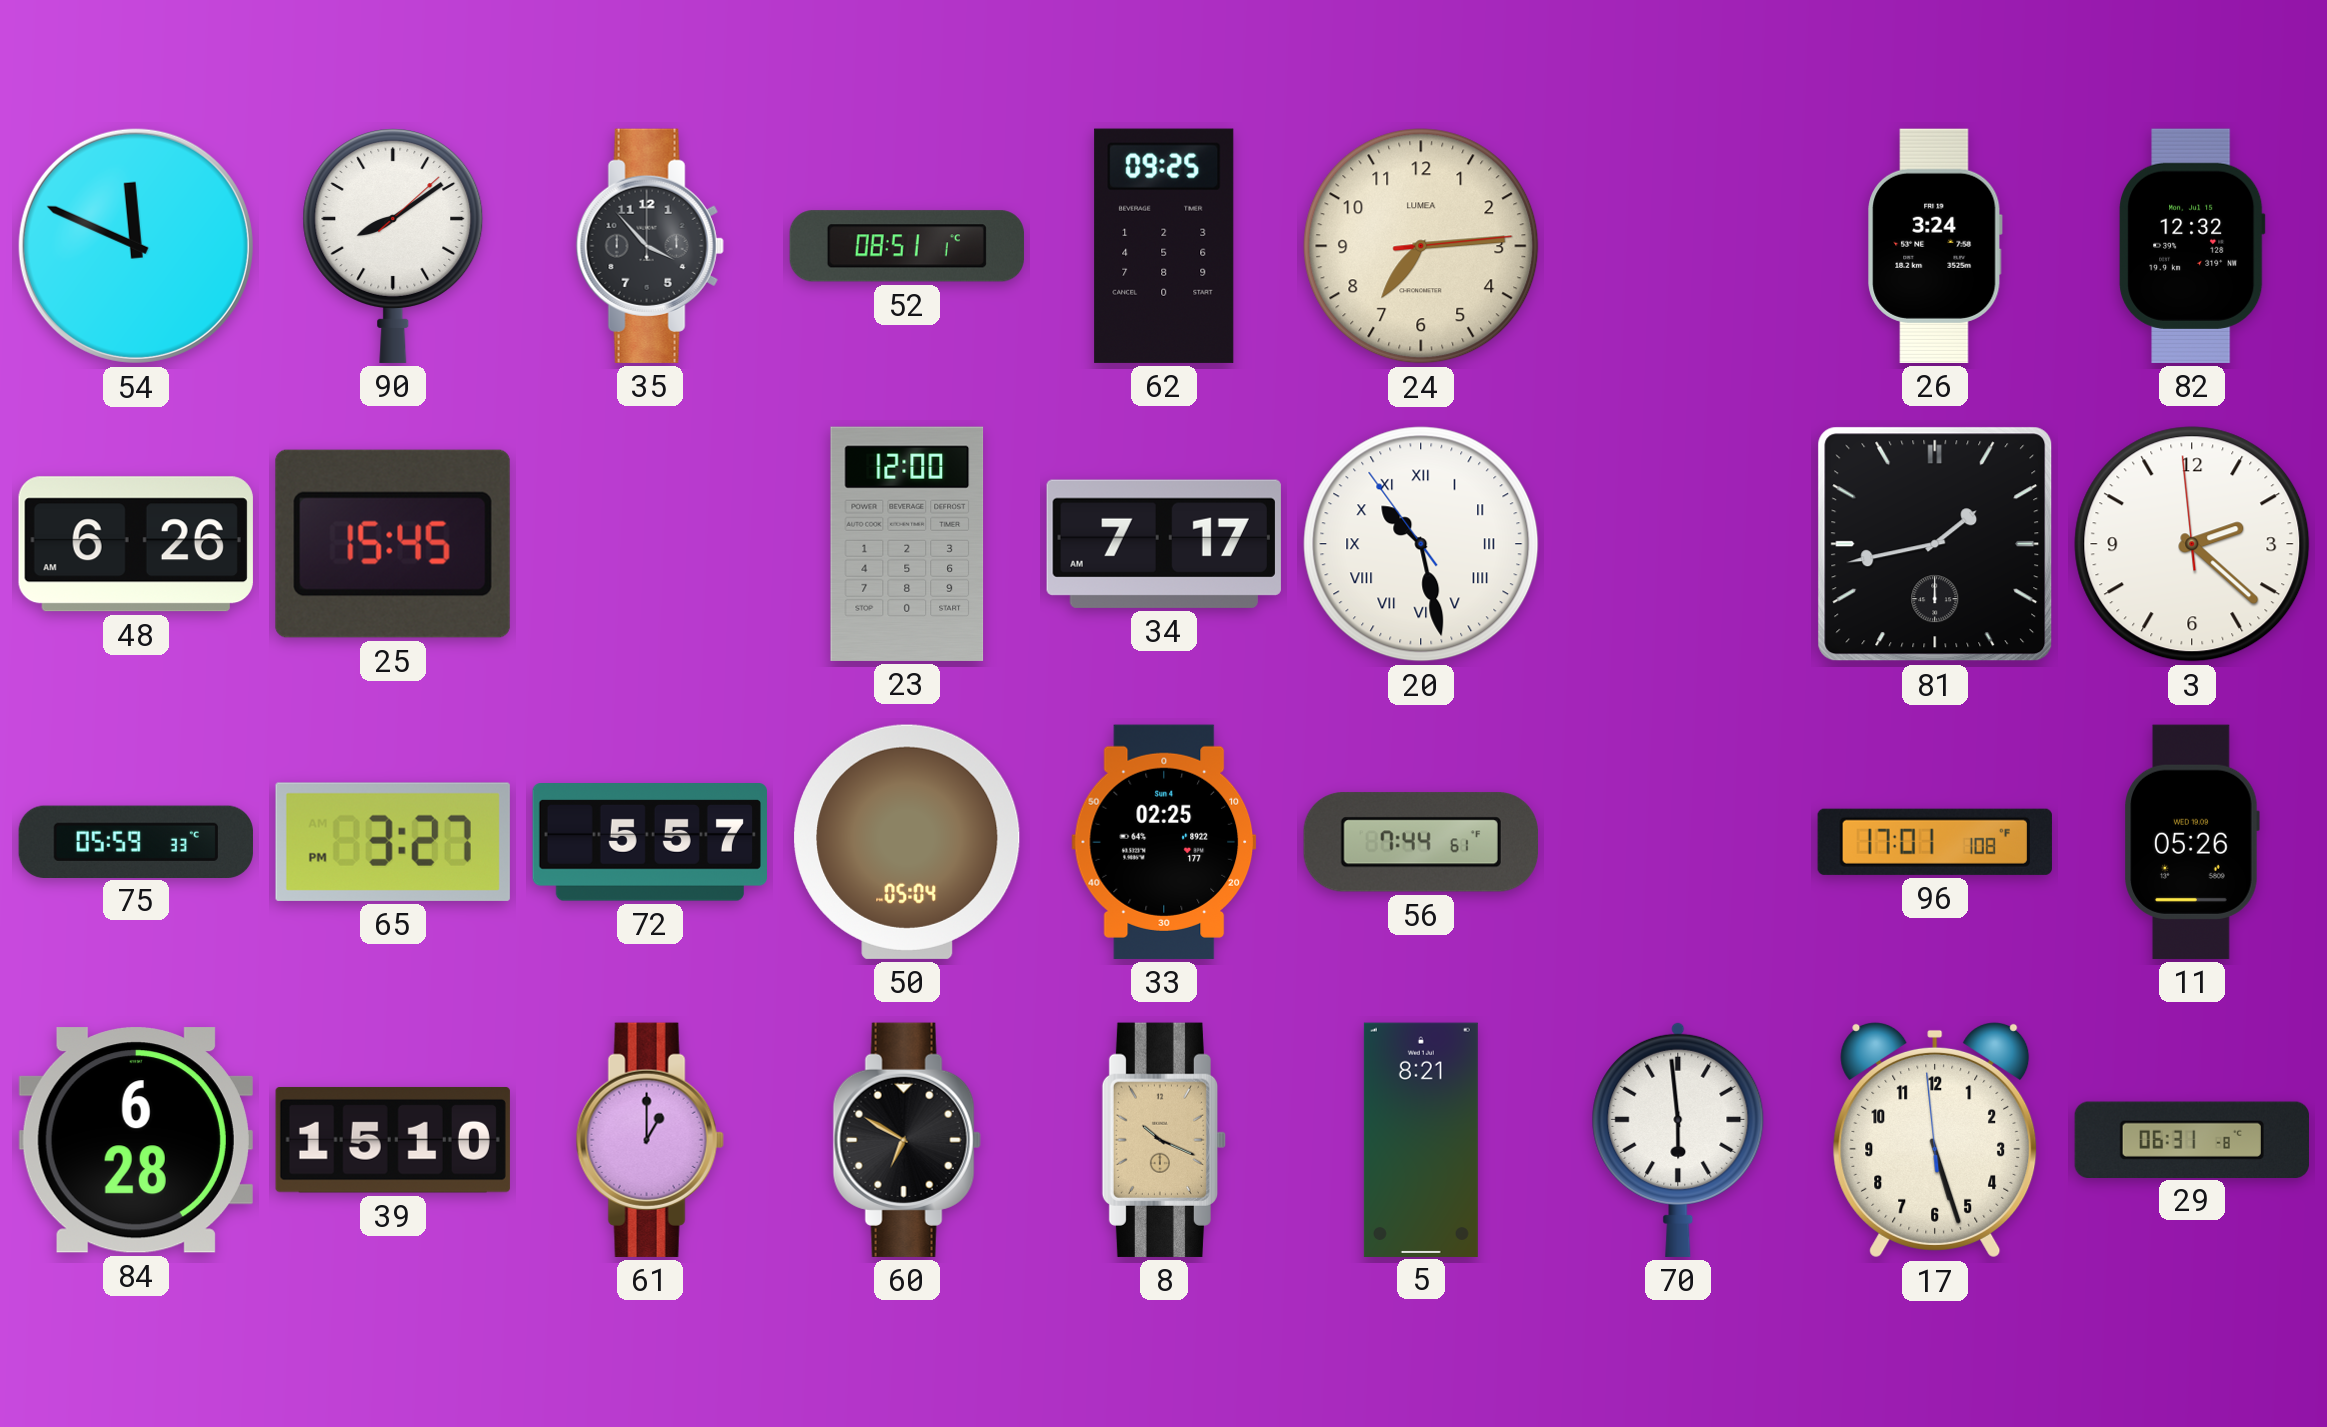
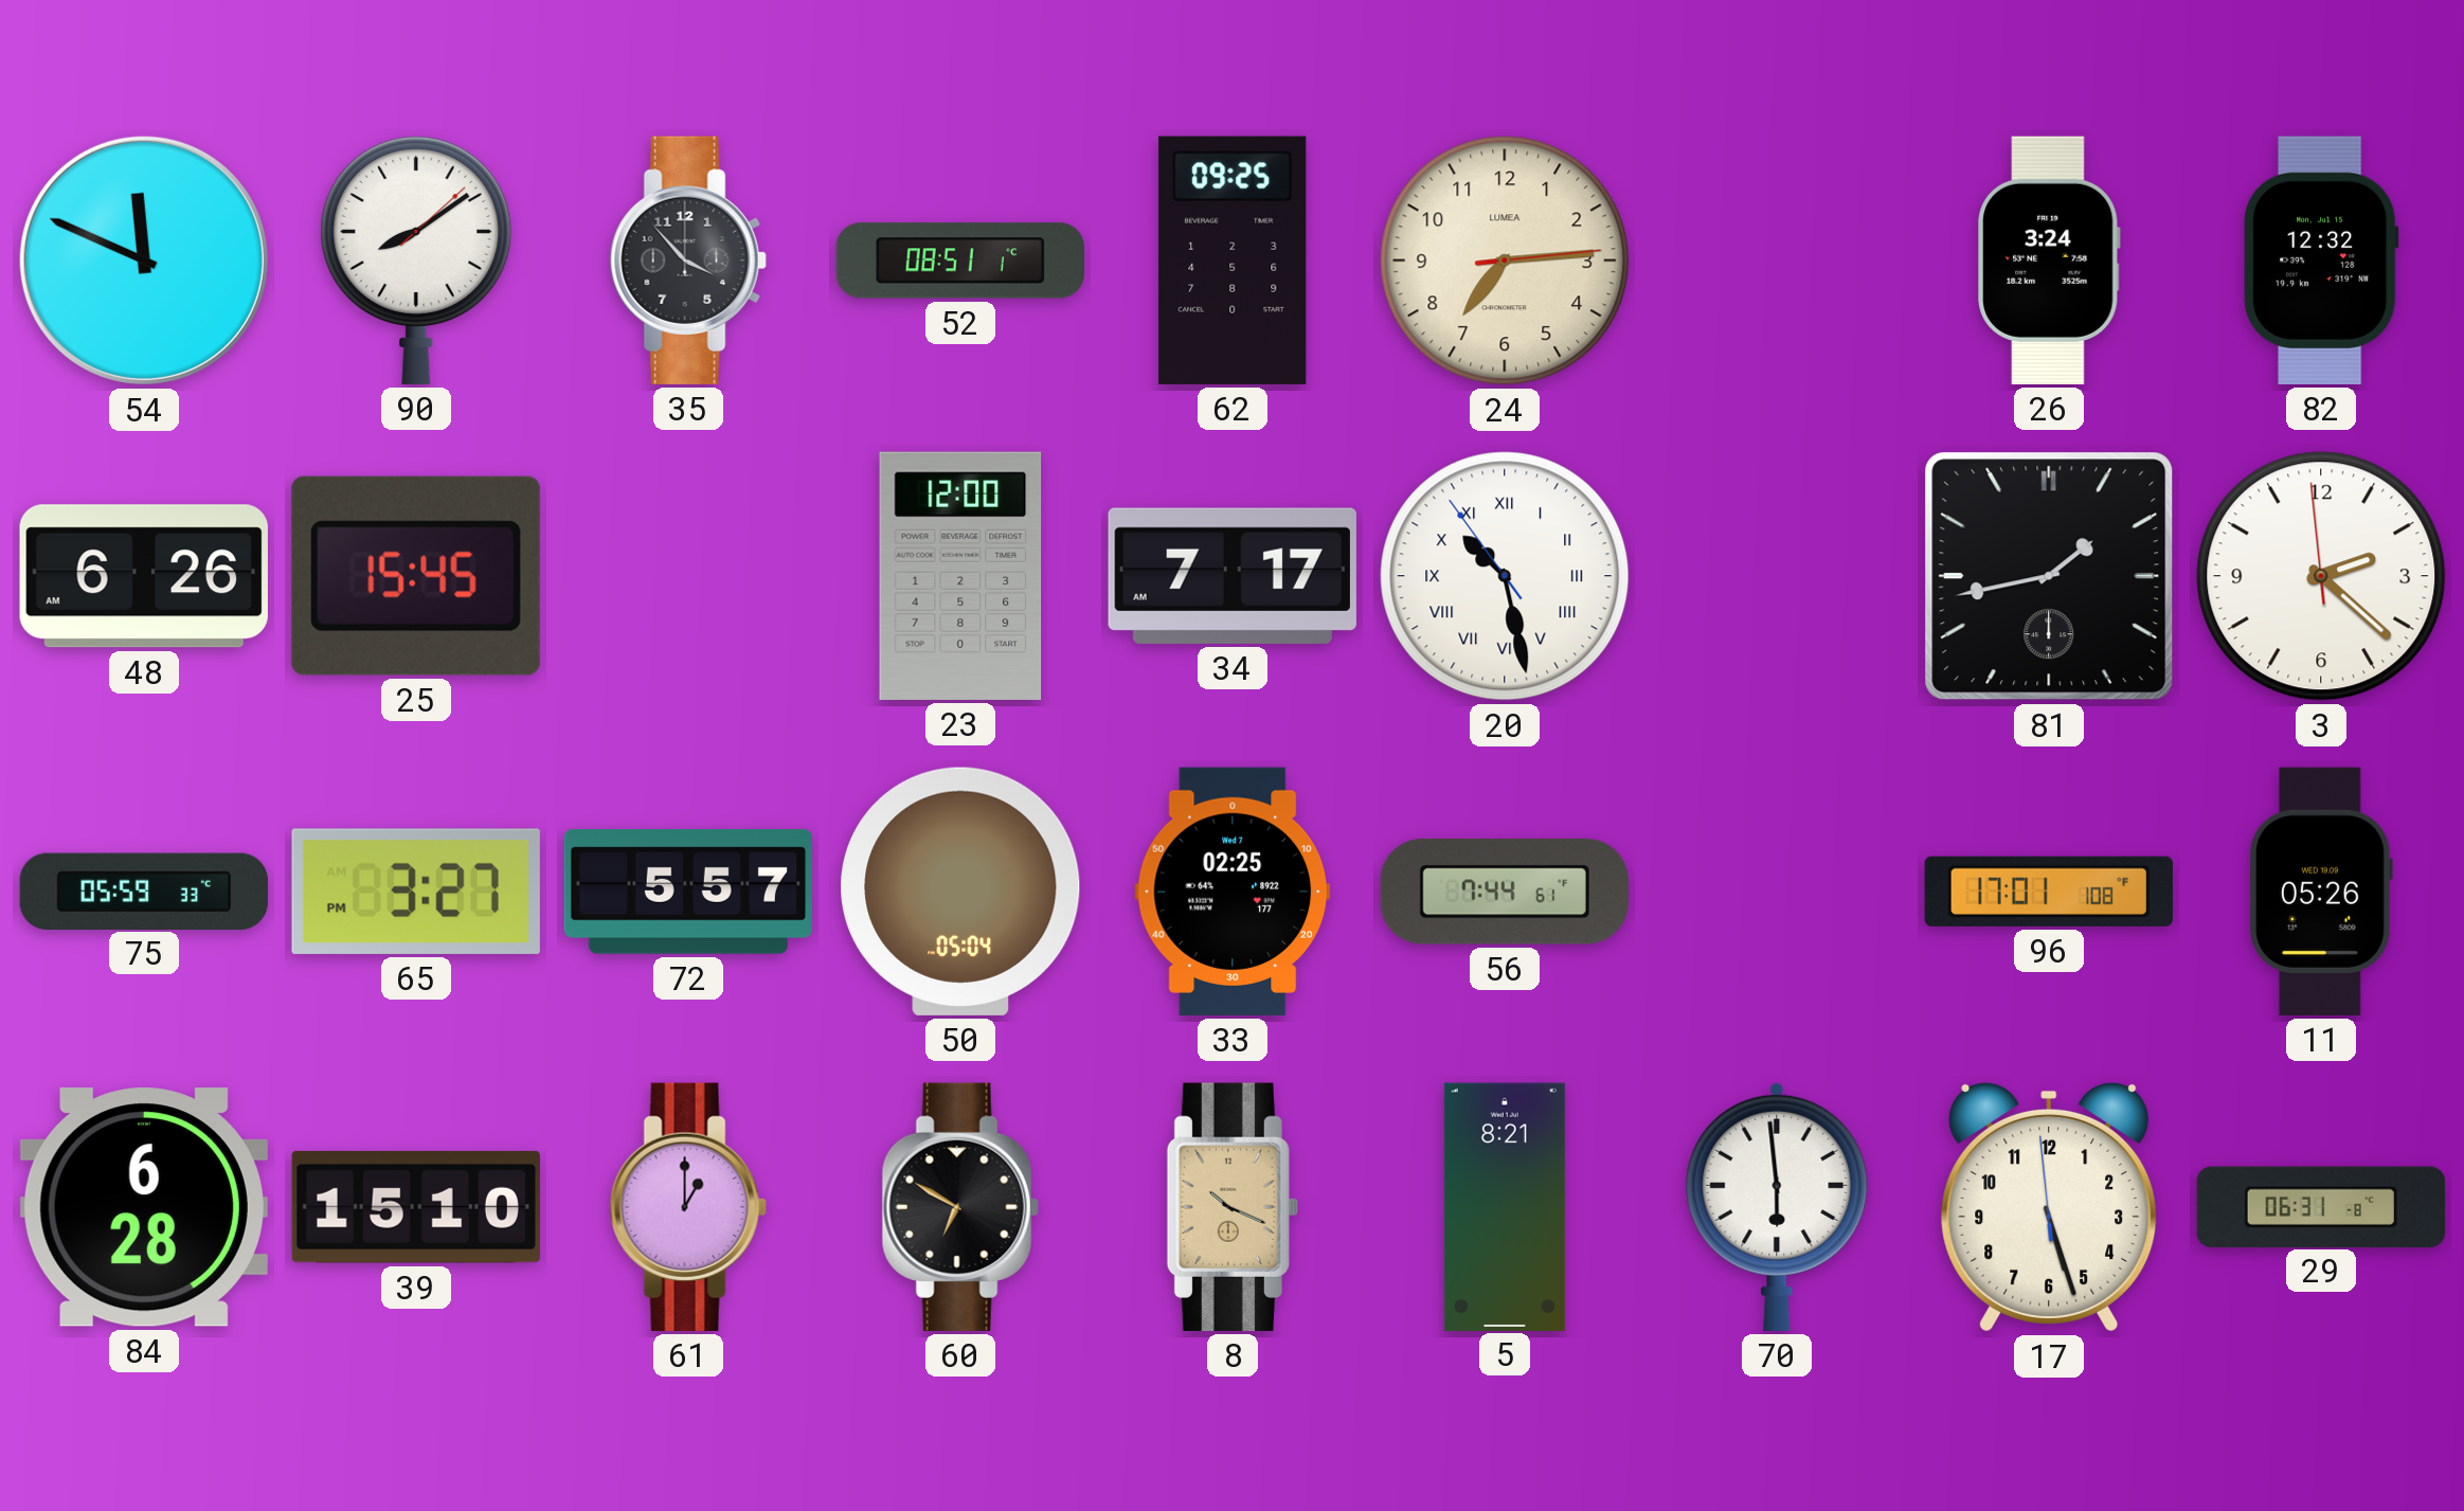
33 date: Sun 4 -> Wed 7 (1233, 892)
